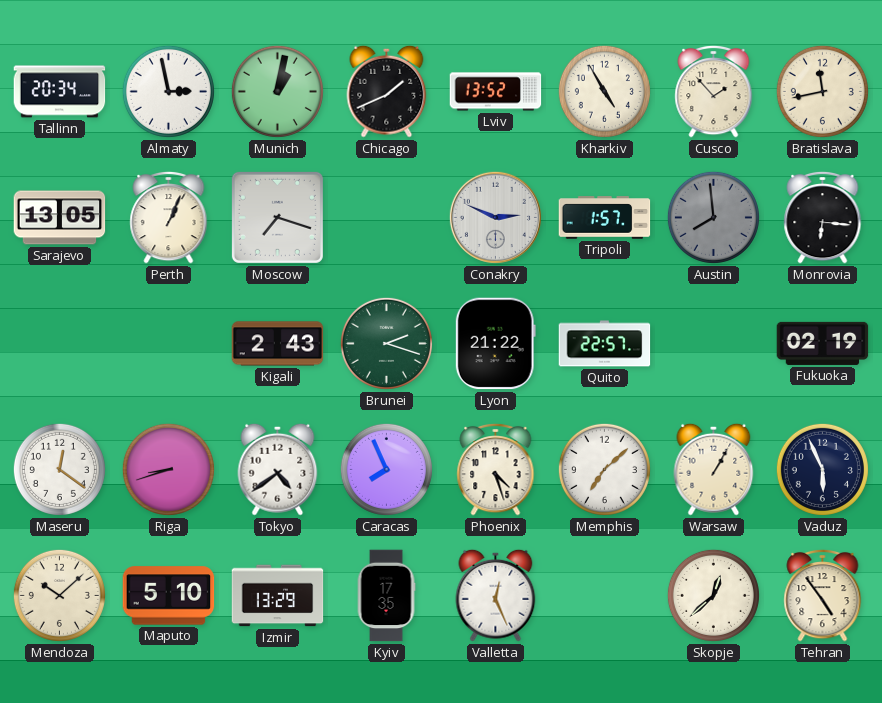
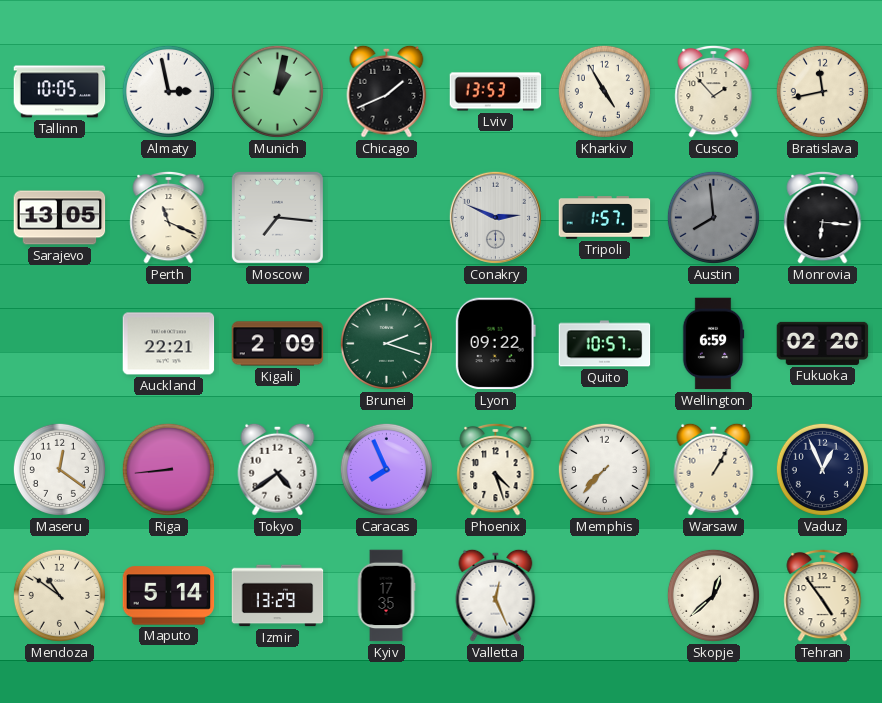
Tallinn: 20:34 -> 10:05 (60, 92)
Lviv: 13:52 -> 13:53 (496, 92)
Perth: 1:04 -> 11:19 (169, 217)
Moscow: 7:18 -> 7:16 (277, 217)
Auckland: none -> 22:21 (169, 344)
Kigali: 2:43 -> 2:09 (278, 344)
Lyon: 21:22 -> 09:22 (495, 344)
Quito: 22:57 -> 10:57 (605, 344)
Wellington: none -> 6:59 (713, 344)
Fukuoka: 02:19 -> 02:20 (823, 343)
Riga: 8:42 -> 8:44 (168, 469)
Memphis: 7:08 -> 7:37 (604, 469)
Vaduz: 5:56 -> 12:56 (822, 469)
Mendoza: 10:08 -> 10:51 (59, 595)
Maputo: 5:10 -> 5:14 (169, 596)
